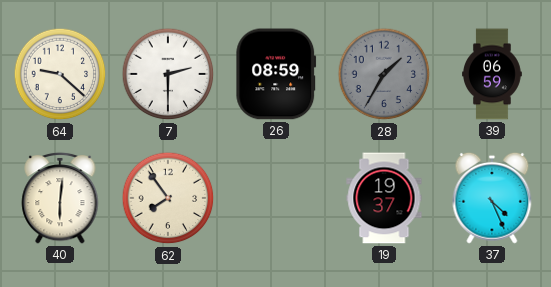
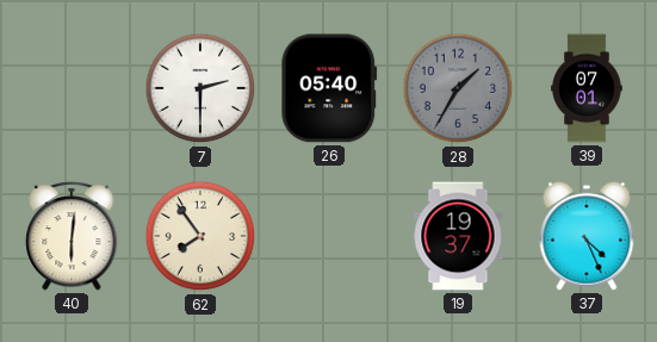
64: 9:22 -> none (60, 74)
26: 08:59 -> 05:40 (329, 88)
39: 06:59 -> 07:01 (588, 88)
